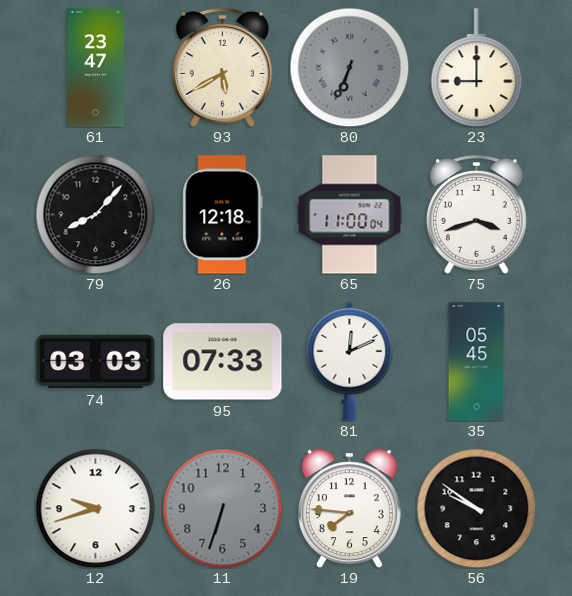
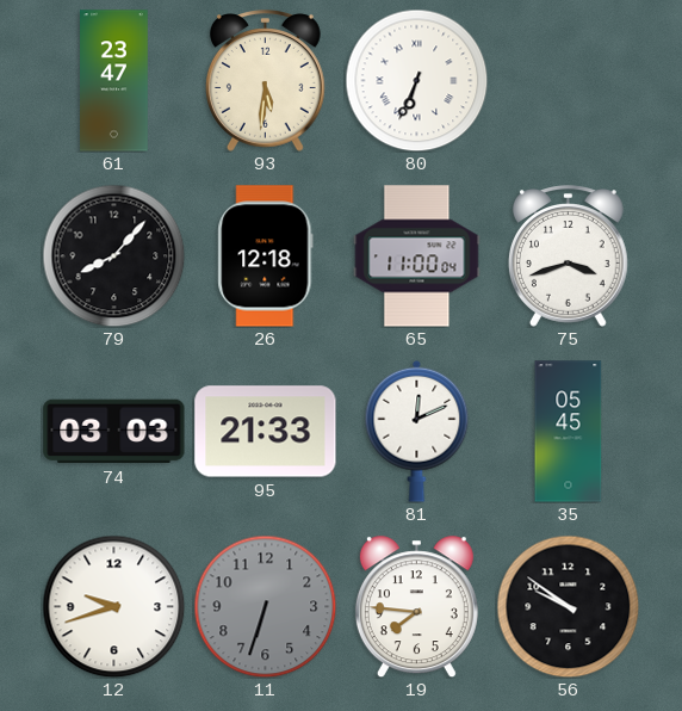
93: 5:40 -> 5:31 (265, 81)
80 dial: grey -> white (416, 80)
23: 9:00 -> none (477, 68)
95: 07:33 -> 21:33 (266, 432)
